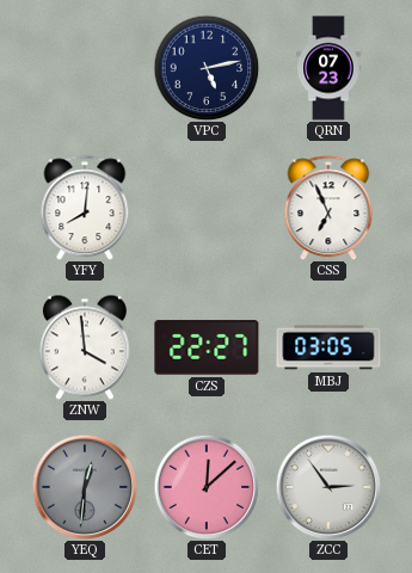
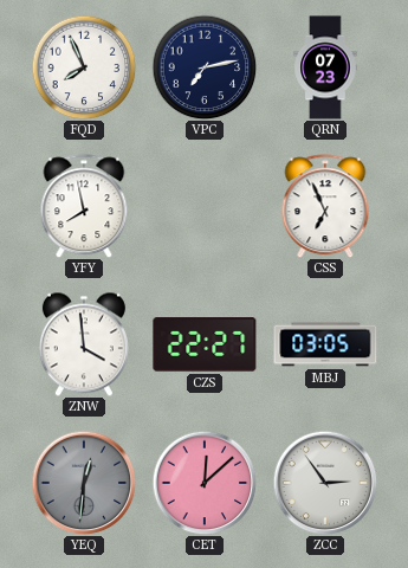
FQD: none -> 7:56 (84, 67)
VPC: 5:13 -> 7:13 (205, 67)
YFY: 8:01 -> 7:58 (84, 206)
